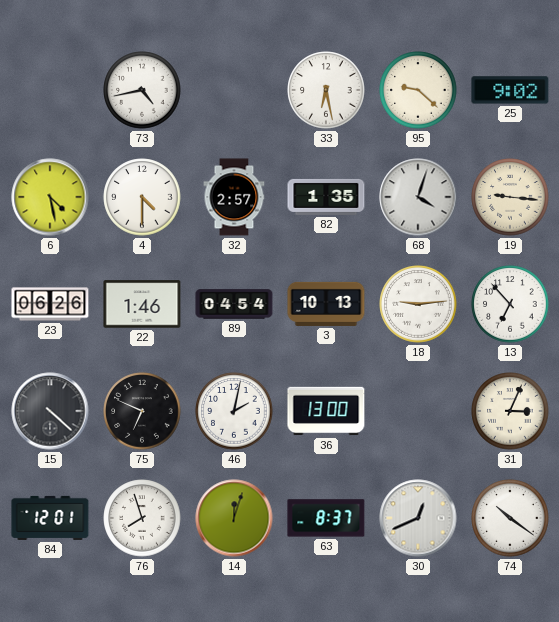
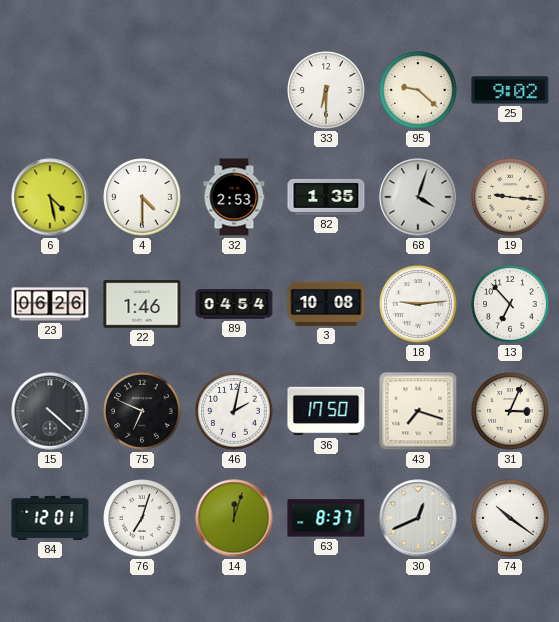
73: 4:43 -> none (142, 90)
33: 6:28 -> 6:30 (326, 90)
32: 2:57 -> 2:53 (234, 197)
3: 10:13 -> 10:08 (326, 304)
36: 13:00 -> 17:50 (326, 411)
43: none -> 7:18 (418, 411)
76: 7:57 -> 7:03 (142, 518)
